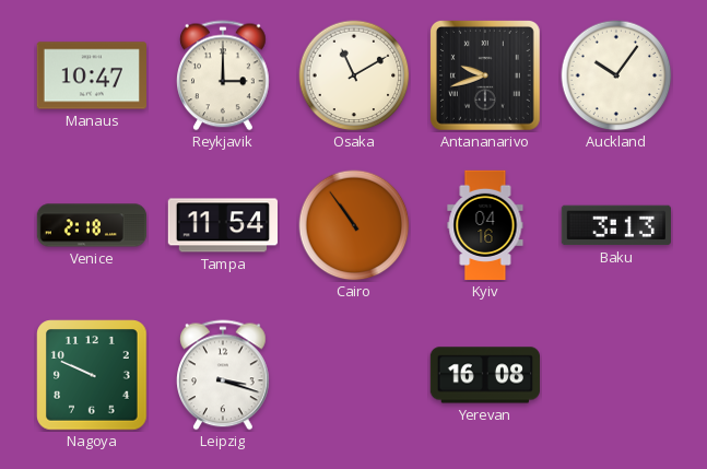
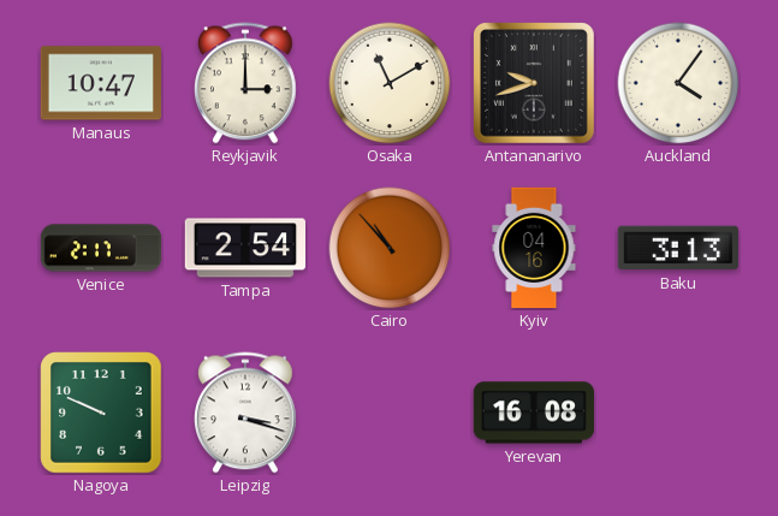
Auckland: 10:06 -> 4:06 (678, 83)
Venice: 2:18 -> 2:17 (101, 248)
Tampa: 11:54 -> 2:54 (244, 248)
Cairo: 10:54 -> 10:53 (390, 248)
